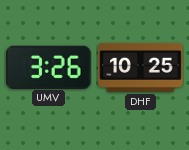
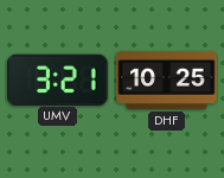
UMV: 3:26 -> 3:21 (58, 80)
